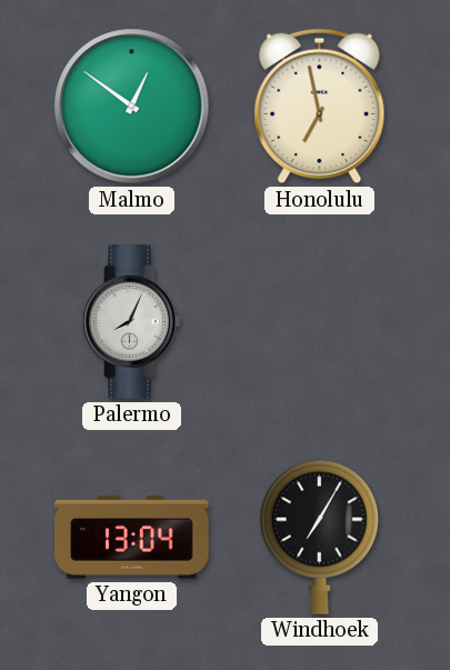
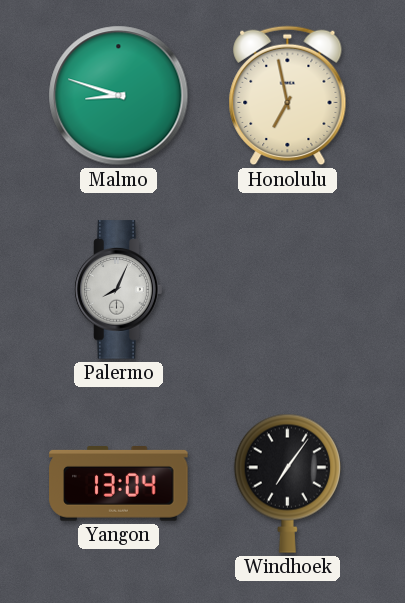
Malmo: 12:51 -> 8:48 (119, 96)
Windhoek: 7:05 -> 7:06 (287, 483)
